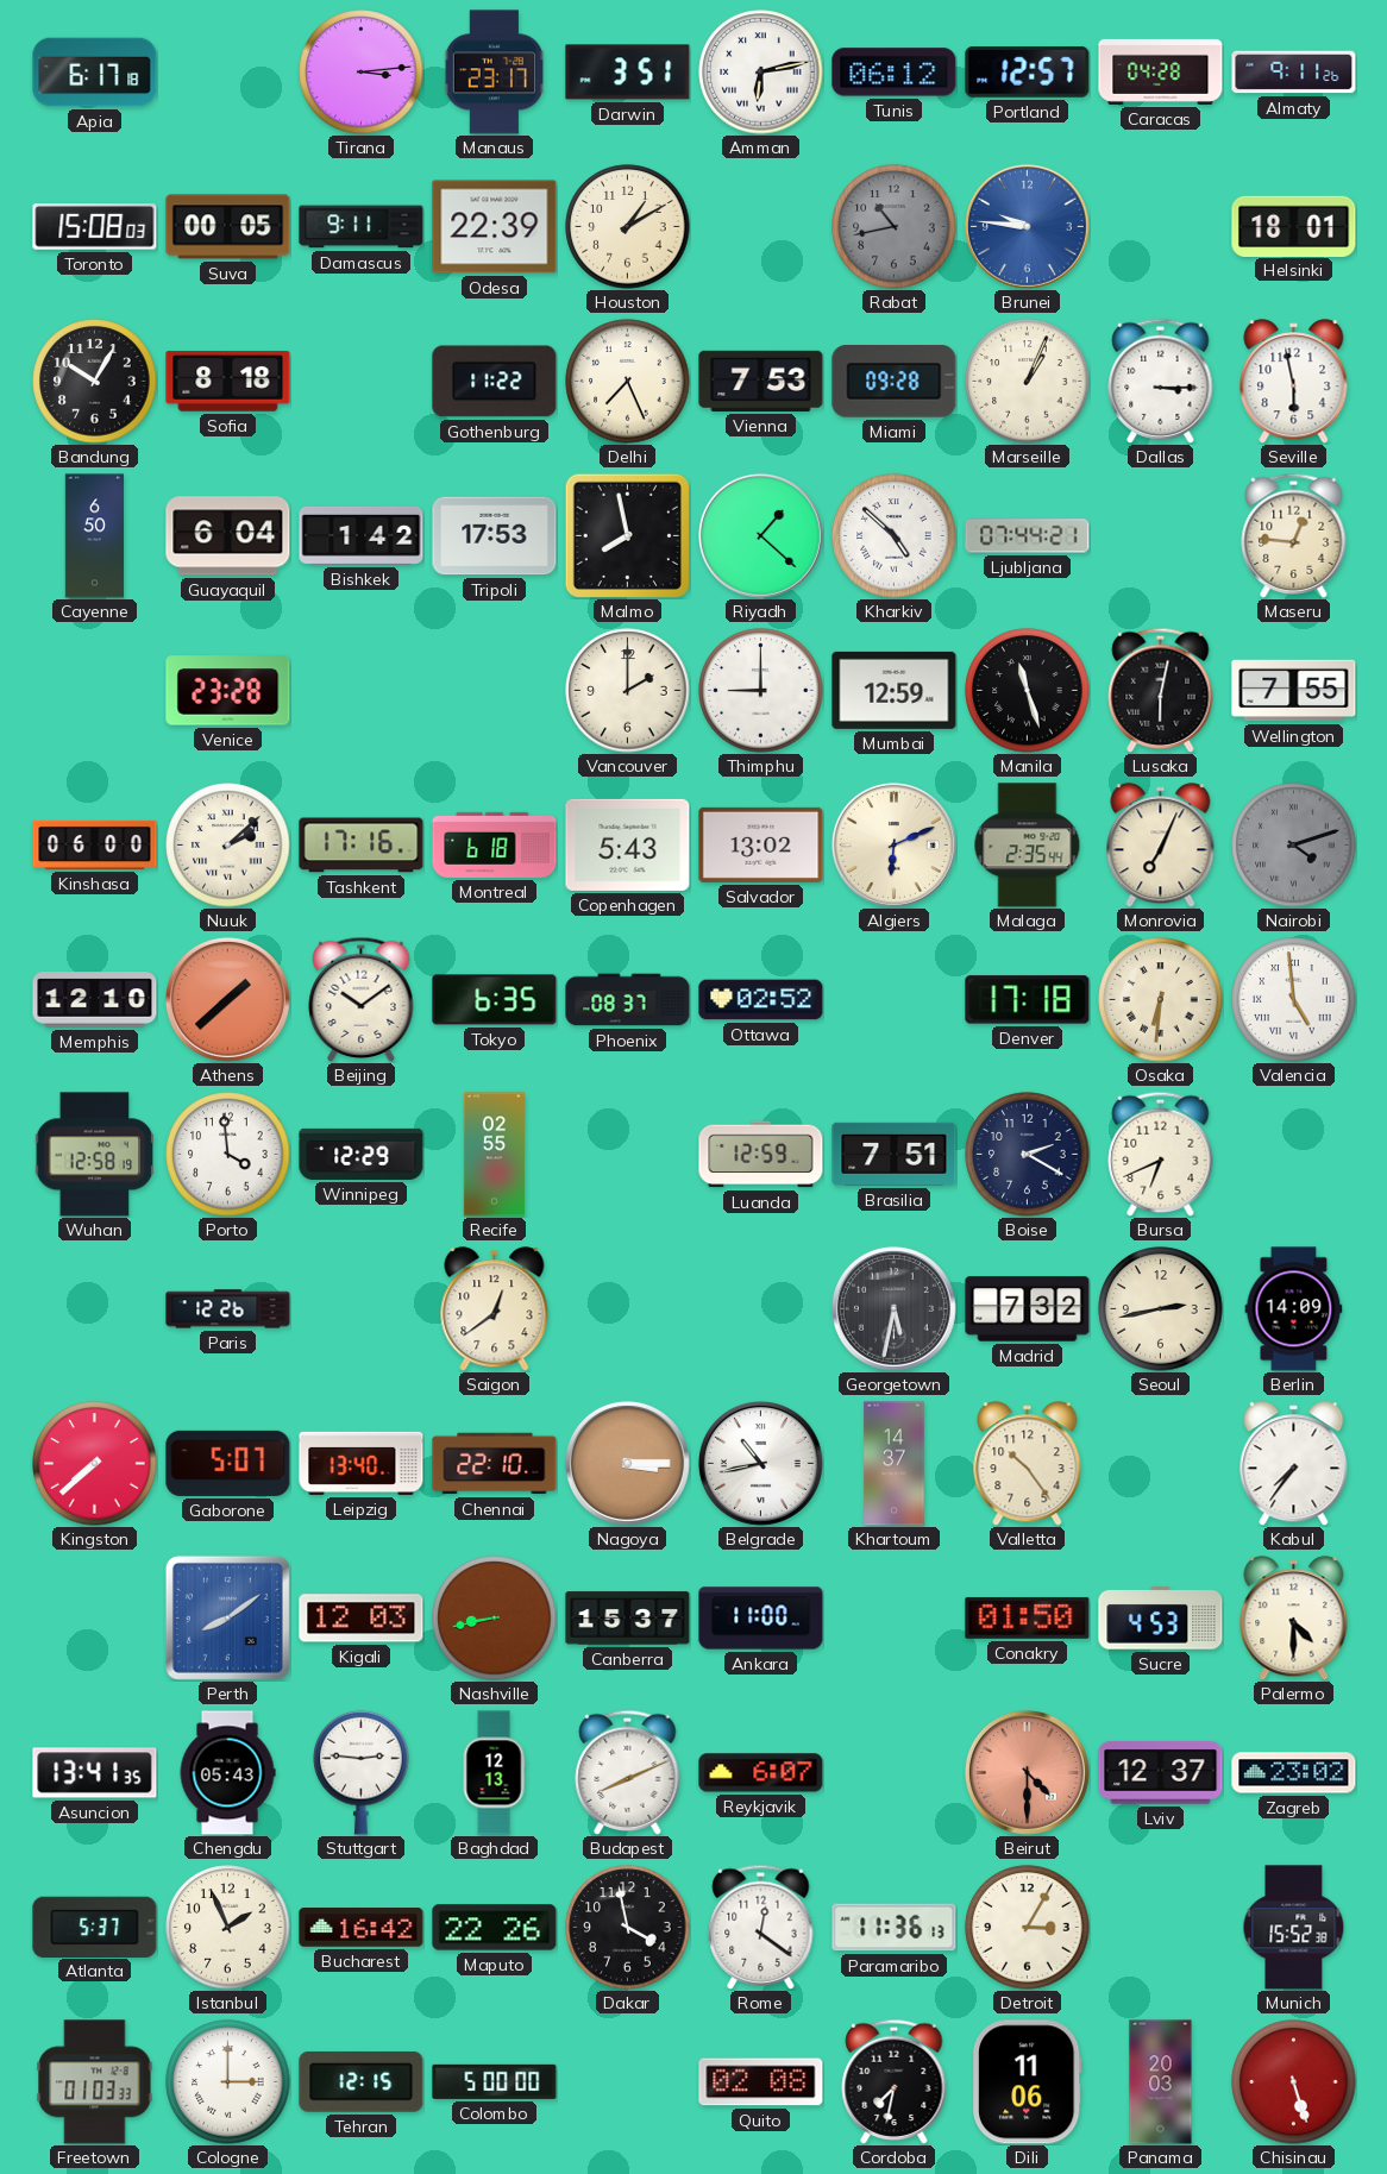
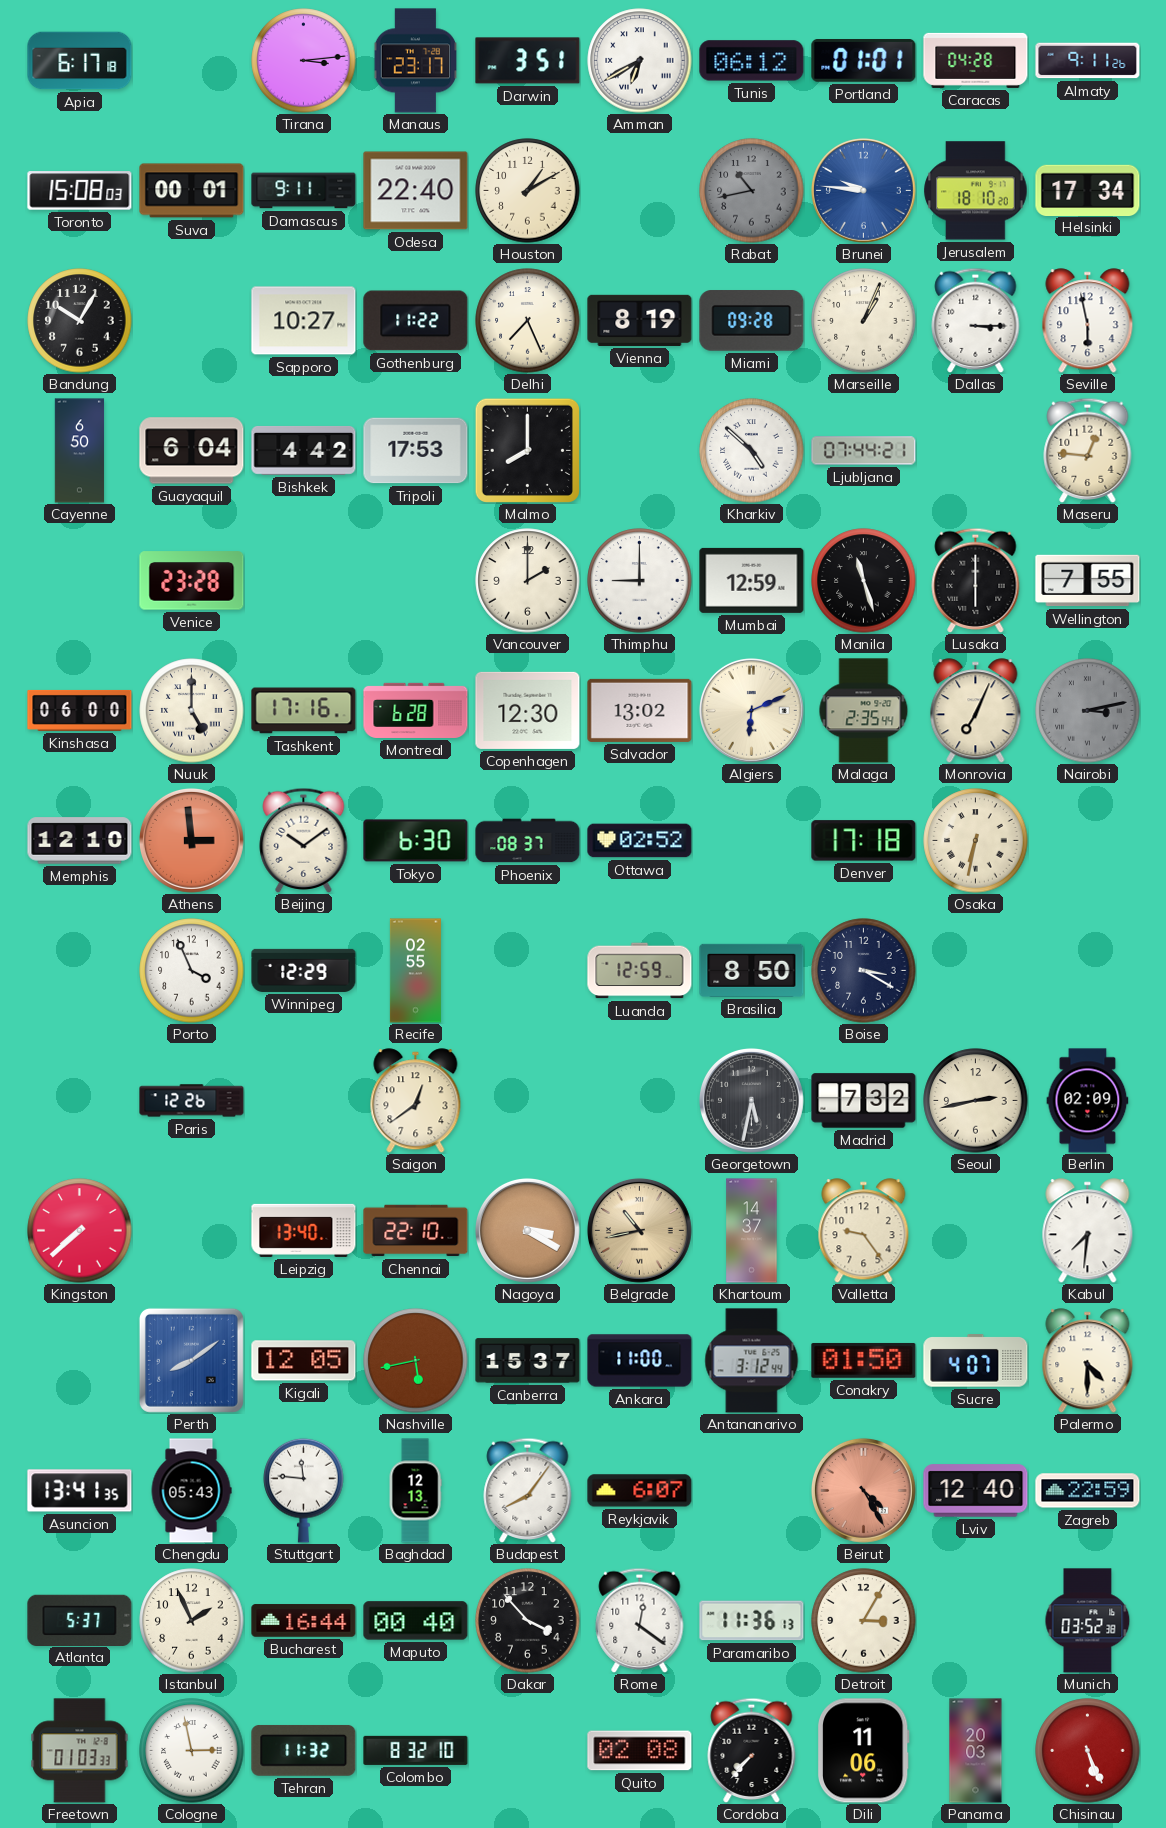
Amman: 6:13 -> 6:40 (640, 61)
Portland: 12:57 -> 01:01 (864, 61)
Suva: 00:05 -> 00:01 (192, 191)
Odesa: 22:39 -> 22:40 (416, 191)
Jerusalem: none -> 18:10 (976, 191)
Helsinki: 18:01 -> 17:34 (1088, 190)
Sofia: 8:18 -> none (228, 382)
Sapporo: none -> 10:27 (304, 321)
Vienna: 7:53 -> 8:19 (640, 320)
Bishkek: 1:42 -> 4:42 (304, 450)
Malmo: 7:58 -> 8:00 (527, 450)
Riyadh: 1:22 -> none (760, 535)
Lusaka: 6:02 -> 6:00 (976, 580)
Nuuk: 2:08 -> 5:00 (192, 711)
Montreal: 6:18 -> 6:28 (416, 710)
Copenhagen: 5:43 -> 12:30 (528, 710)
Nairobi: 4:12 -> 3:13 (1088, 711)
Athens: 1:38 -> 2:59 (191, 840)
Tokyo: 6:35 -> 6:30 (416, 841)
Osaka: 6:31 -> 6:32 (976, 841)
Valencia: 4:59 -> none (1294, 1000)
Wuhan: 12:58 -> none (95, 1155)
Porto: 3:59 -> 3:56 (192, 971)
Brasilia: 7:51 -> 8:50 (752, 970)
Boise: 2:20 -> 3:20 (864, 971)
Bursa: 6:41 -> none (1161, 1154)
Berlin: 14:09 -> 02:09 (1088, 1101)
Gaborone: 5:07 -> none (228, 1463)
Nagoya: 3:15 -> 3:20 (527, 1230)
Belgrade dial: white -> champagne (639, 1230)
Valletta: 10:24 -> 9:24 (864, 1231)
Kabul: 7:36 -> 7:31 (1088, 1231)
Kigali: 12:03 -> 12:05 (304, 1361)
Nashville: 8:43 -> 5:43 (416, 1361)
Antananarivo: none -> 3:12 (752, 1361)
Sucre: 4:53 -> 4:07 (976, 1361)
Stuttgart: 2:46 -> 11:46 (304, 1490)
Budapest: 8:11 -> 8:06 (528, 1490)
Beirut: 4:30 -> 4:25 (863, 1490)
Lviv: 12:37 -> 12:40 (976, 1491)
Zagreb: 23:02 -> 22:59 (1088, 1491)
Bucharest: 16:42 -> 16:44 (304, 1621)
Maputo: 22:26 -> 00:40 (416, 1621)
Dakar: 3:58 -> 3:53 (528, 1621)
Munich: 15:52 -> 03:52 (1088, 1621)
Cologne: 3:00 -> 2:58 (192, 1751)
Tehran: 12:15 -> 11:32 (304, 1750)
Colombo: 5:00 -> 8:32 (416, 1750)
Cordoba: 7:32 -> 7:37 (752, 1750)
Chisinau: 5:27 -> 5:26 (1088, 1751)
